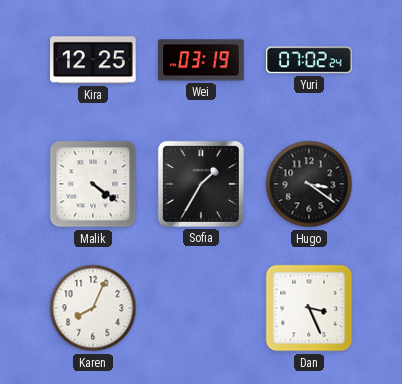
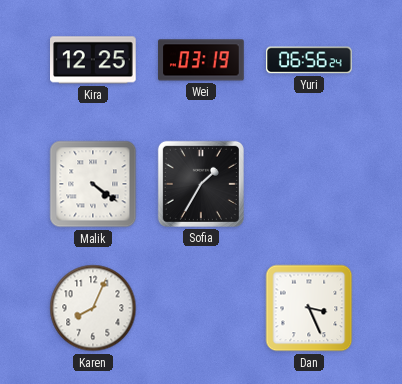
Yuri: 07:02 -> 06:56 (309, 60)
Hugo: 3:21 -> none (309, 184)
